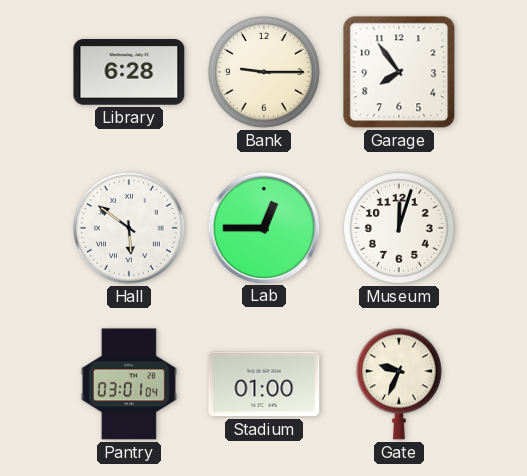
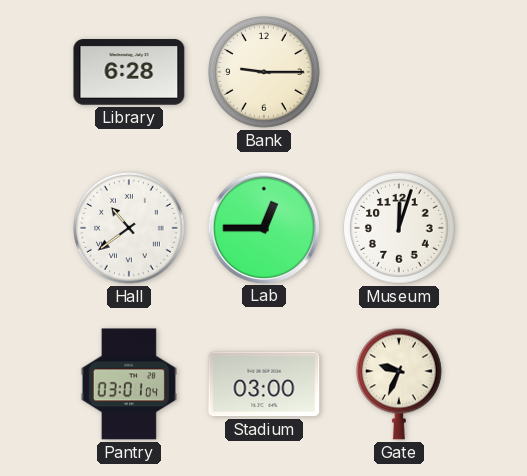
Garage: 7:54 -> none (399, 72)
Hall: 5:51 -> 10:39 (130, 229)
Stadium: 01:00 -> 03:00 (264, 384)
